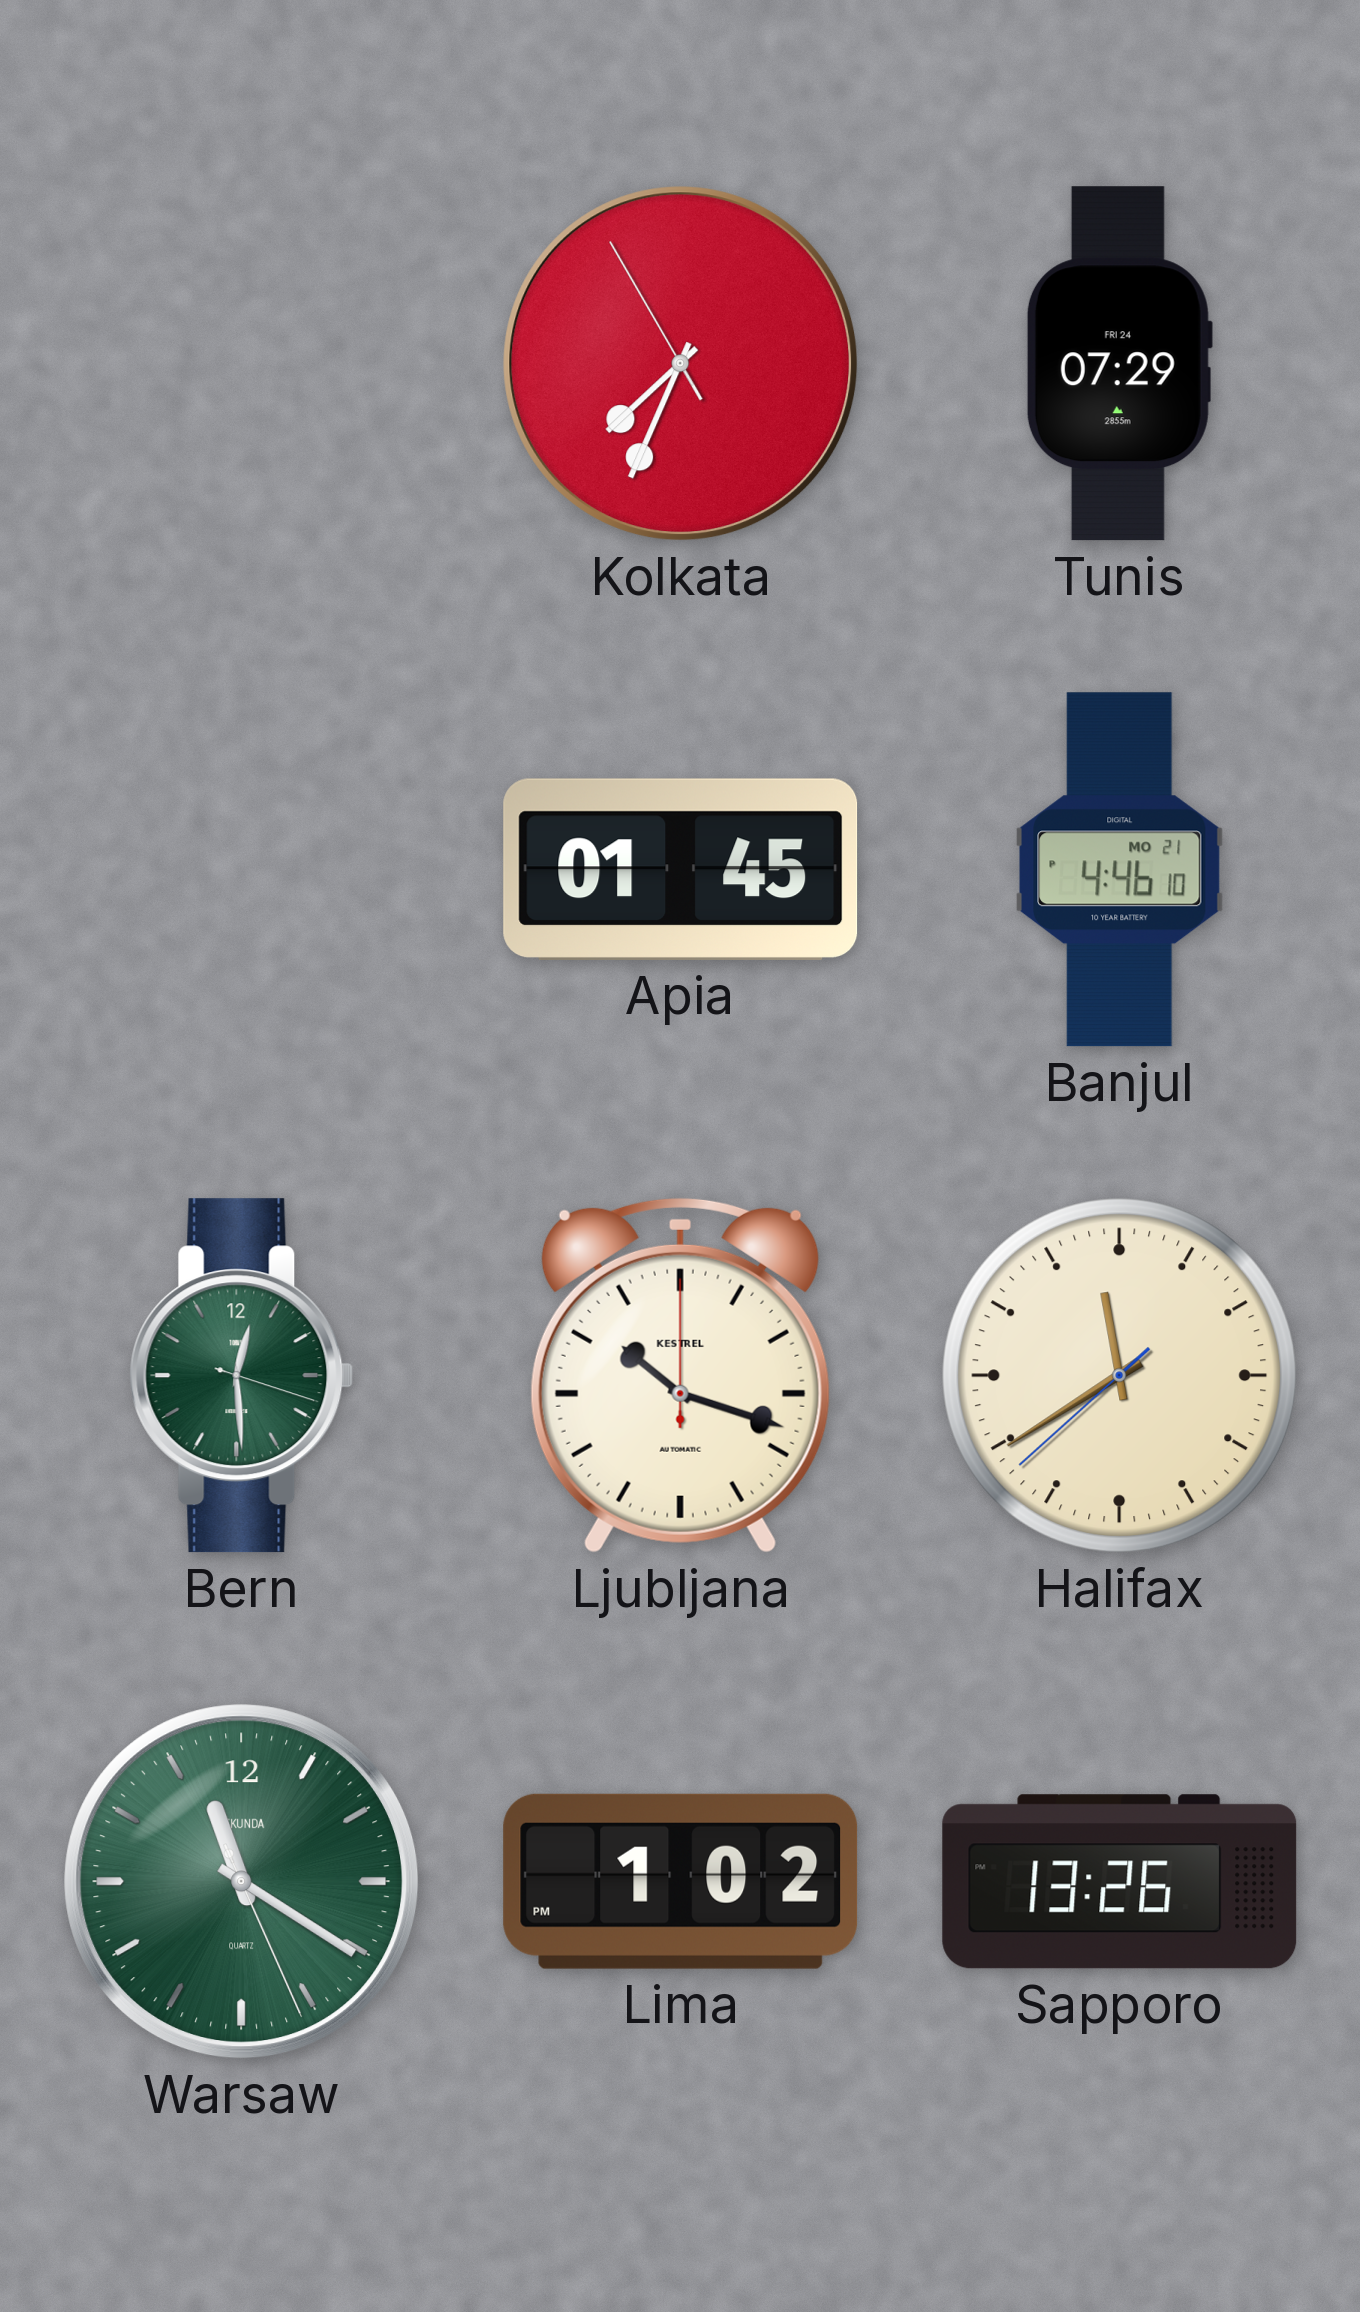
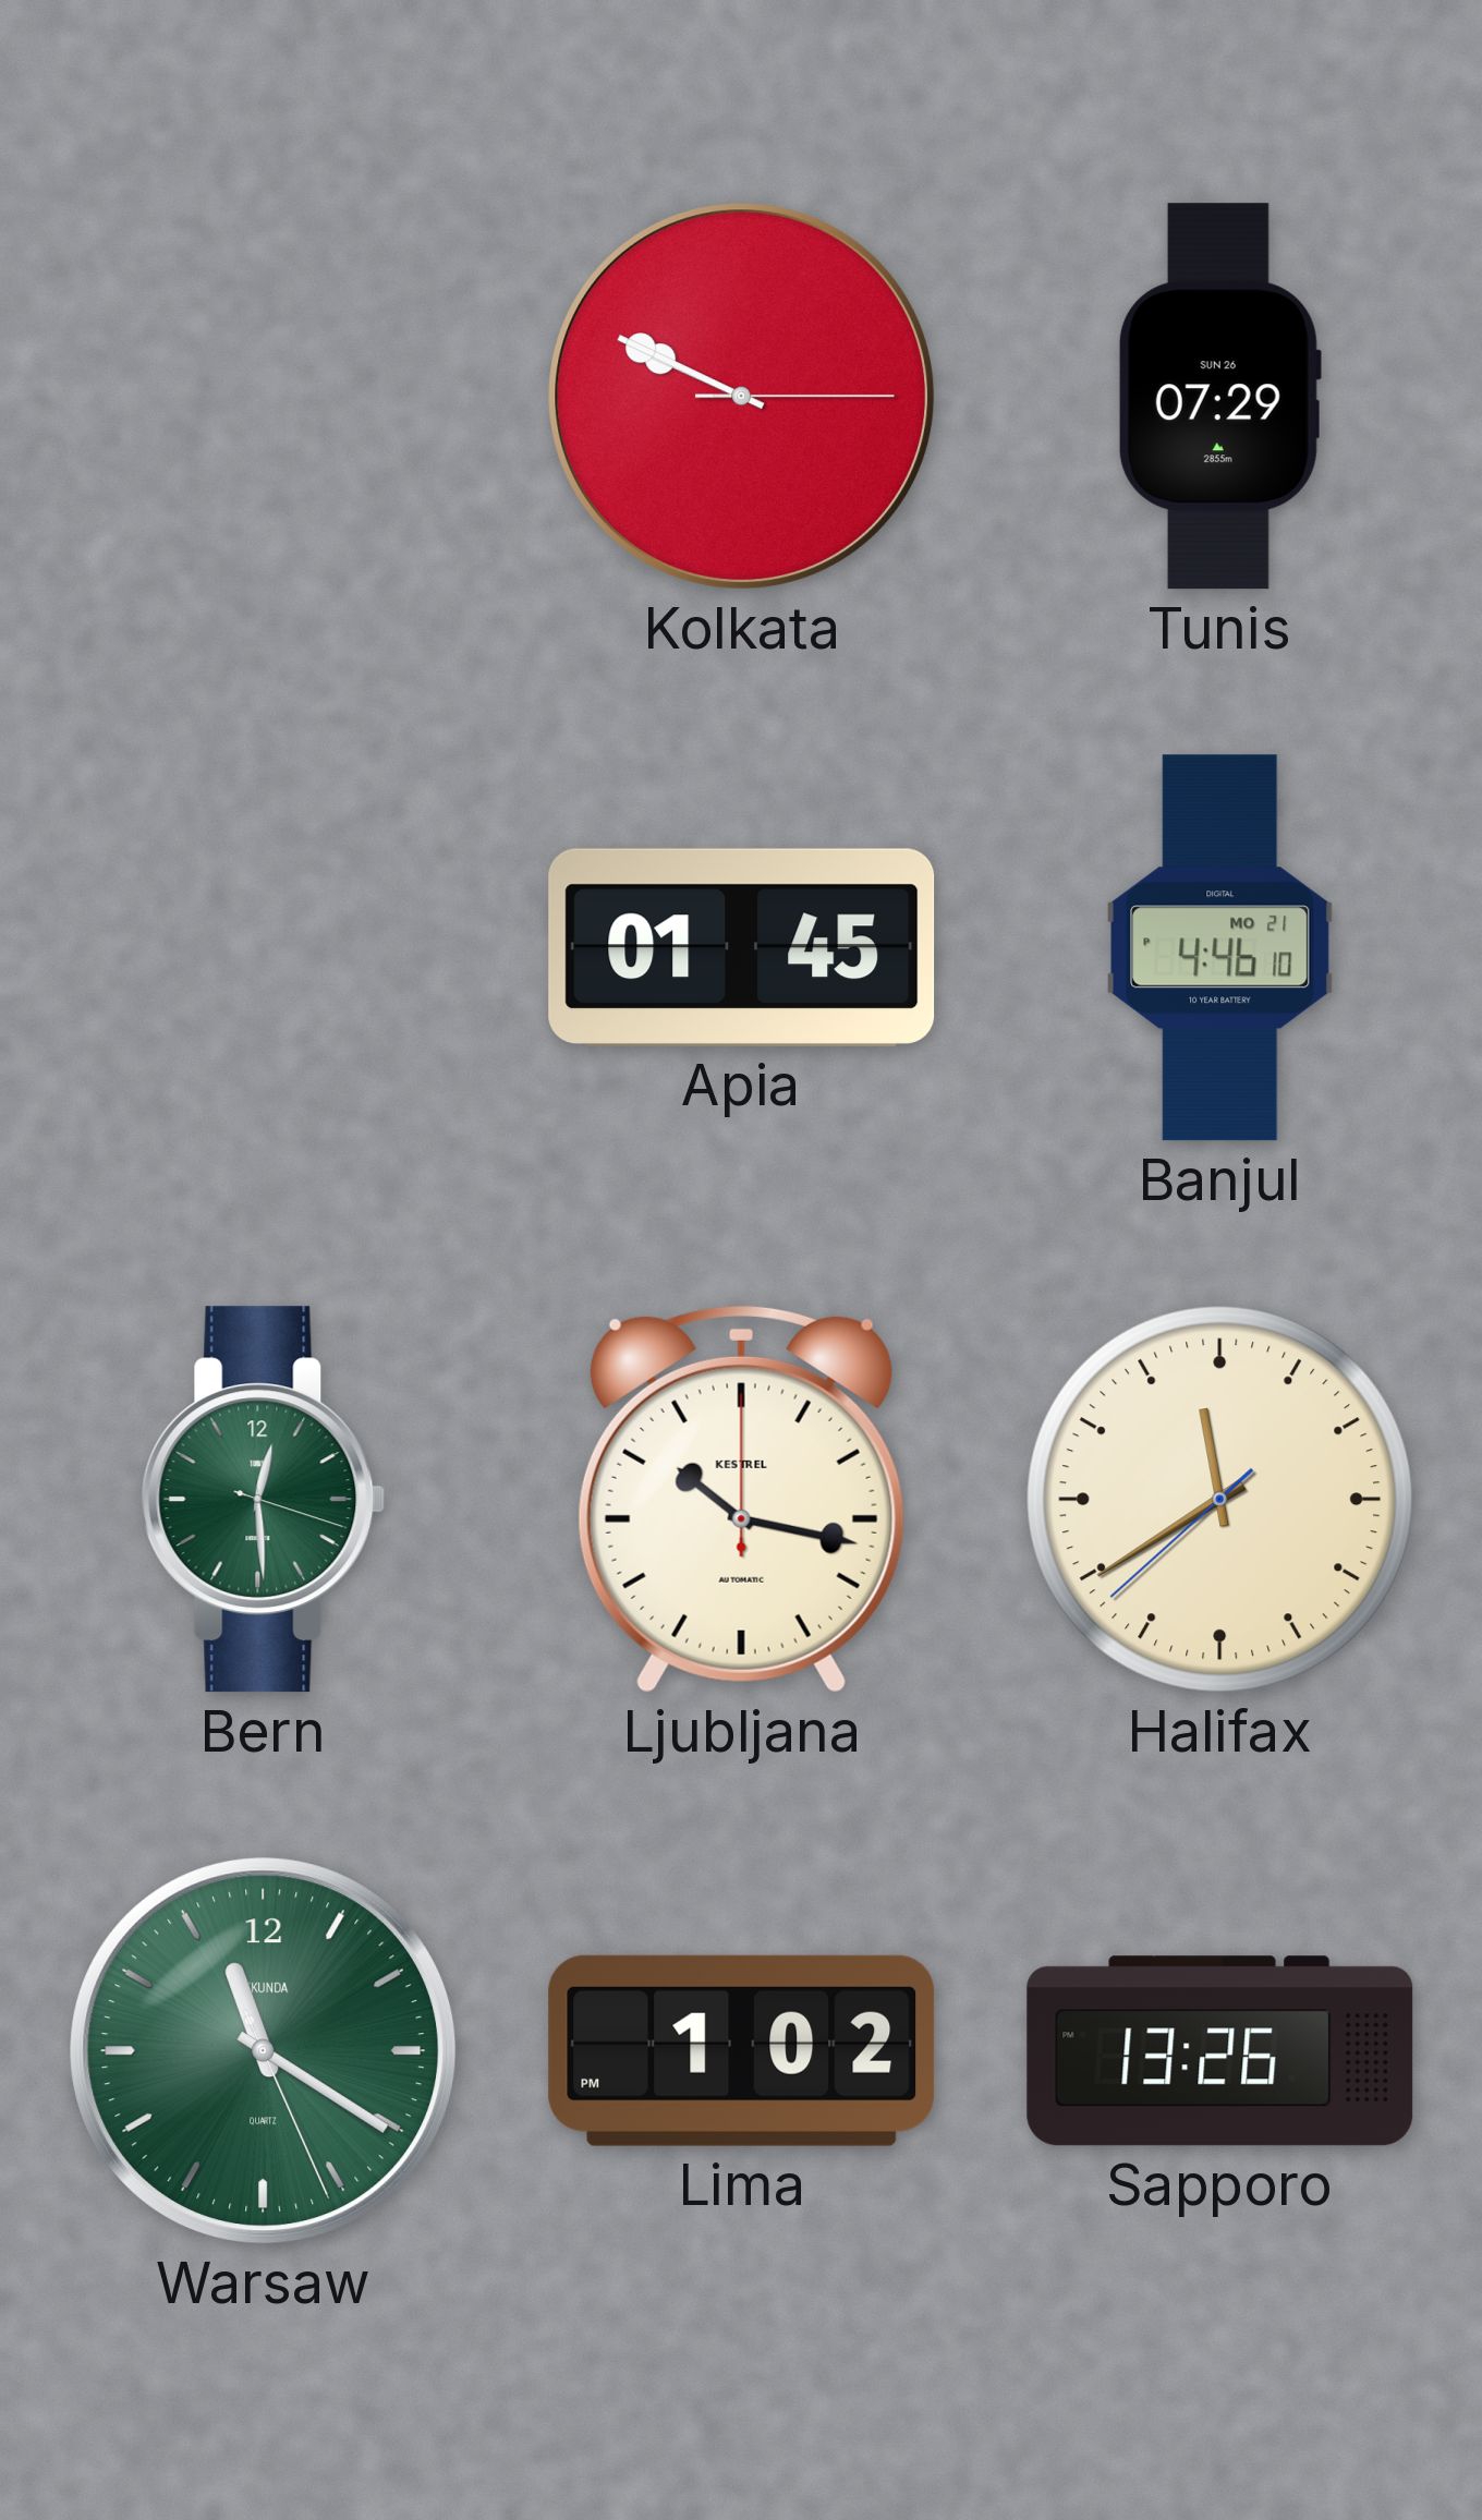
Kolkata: 7:33 -> 9:49 (742, 397)
Tunis date: FRI 24 -> SUN 26 (1219, 397)
Ljubljana: 10:18 -> 10:17 (741, 1499)
